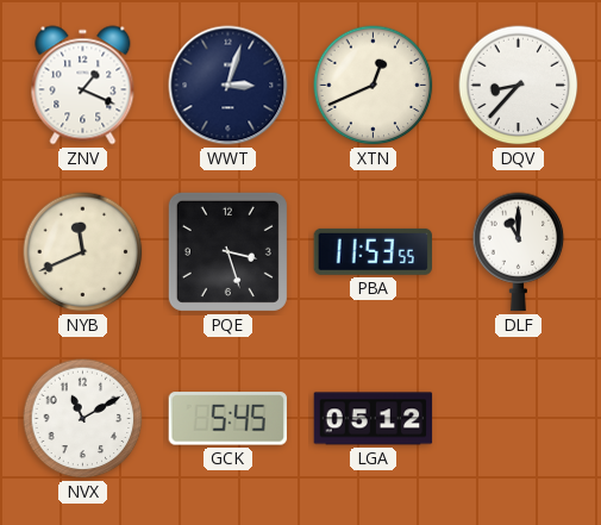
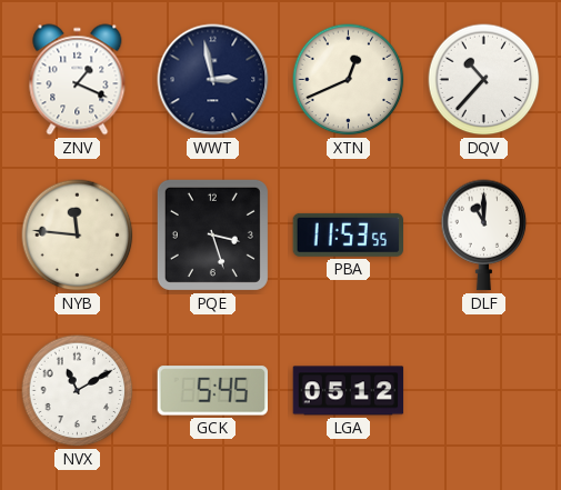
WWT: 3:03 -> 2:58 (213, 80)
DQV: 8:37 -> 10:37 (484, 80)
NYB: 11:41 -> 11:46 (78, 236)
